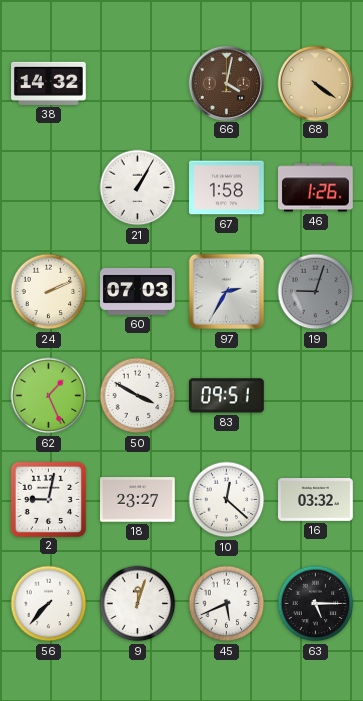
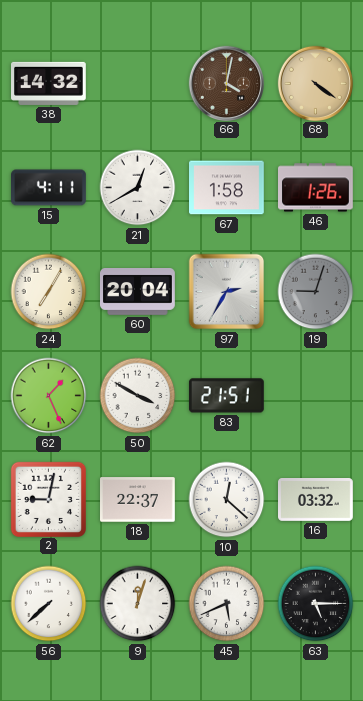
15: none -> 4:11 (49, 188)
21: 1:05 -> 12:40 (138, 188)
24: 2:11 -> 7:05 (49, 292)
60: 07:03 -> 20:04 (138, 292)
83: 09:51 -> 21:51 (226, 396)
18: 23:27 -> 22:37 (138, 500)
56: 7:37 -> 7:38 (49, 604)
